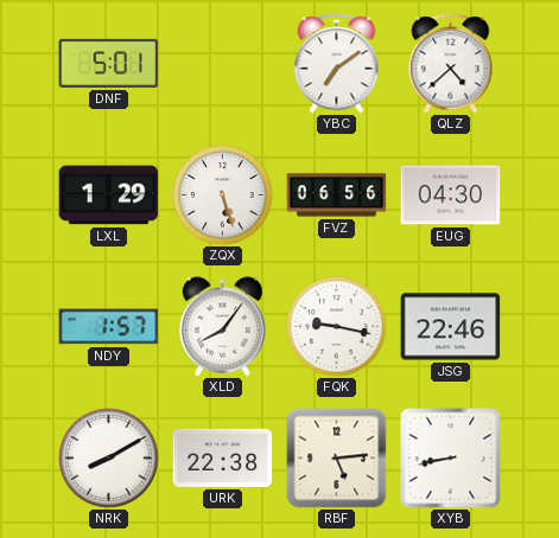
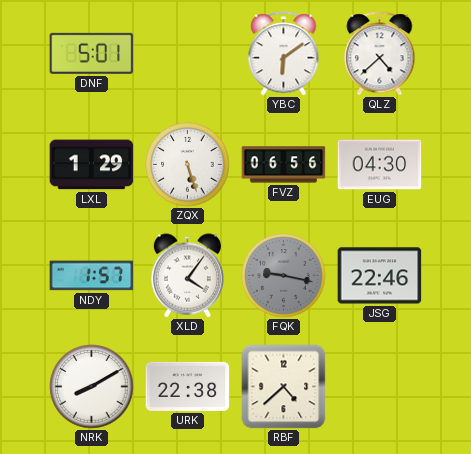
YBC: 7:09 -> 6:09 (284, 54)
XLD: 8:06 -> 4:06 (187, 276)
FQK dial: white -> grey (284, 276)
RBF: 5:14 -> 4:38 (284, 387)
XYB: 8:43 -> none (451, 459)
